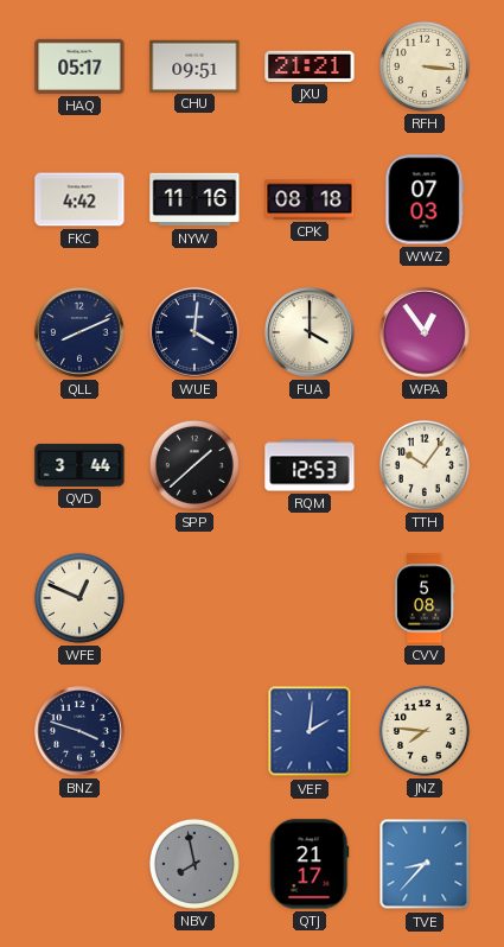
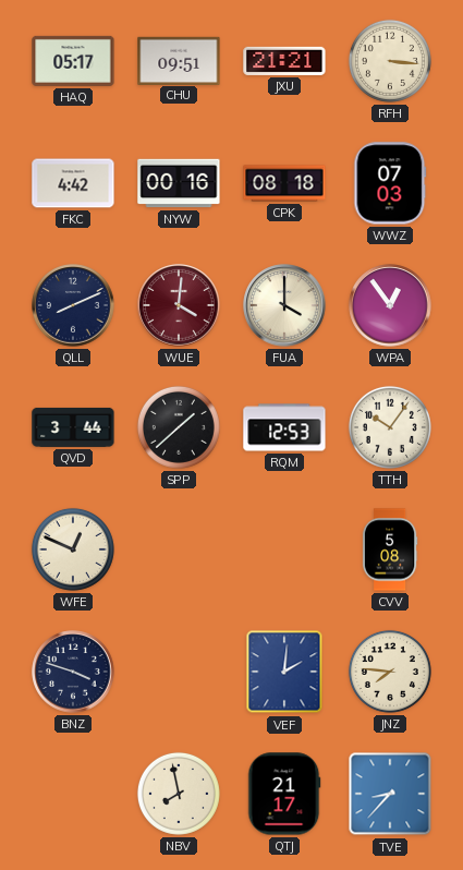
NYW: 11:16 -> 00:16 (179, 183)
WUE dial: navy -> burgundy (179, 305)
NBV dial: grey -> cream (179, 794)
